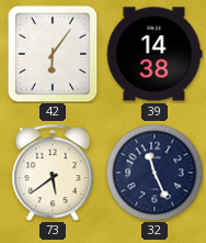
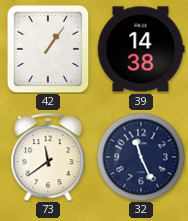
42: 6:06 -> 1:06 (48, 49)
73: 5:39 -> 11:39 (48, 157)
